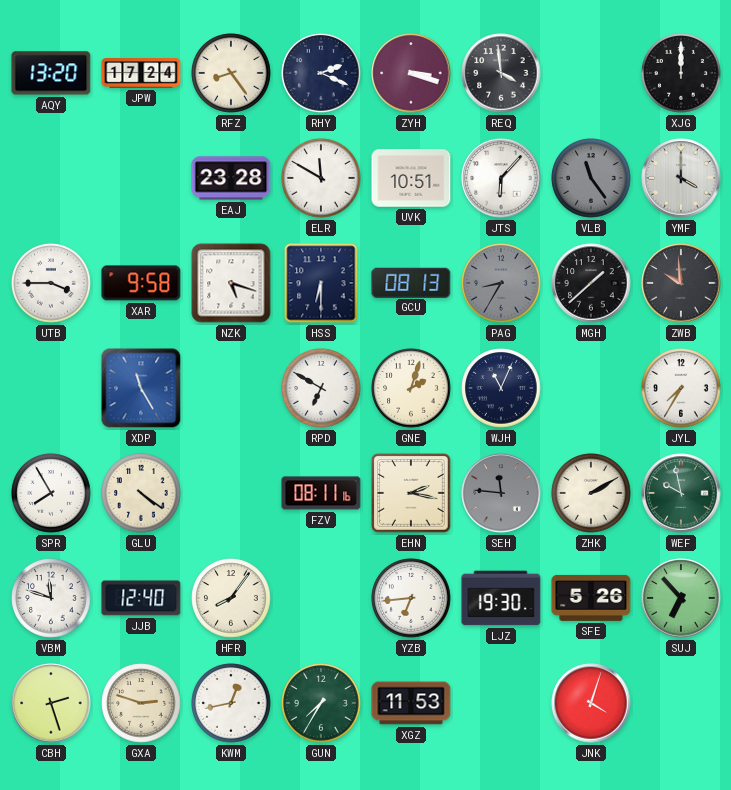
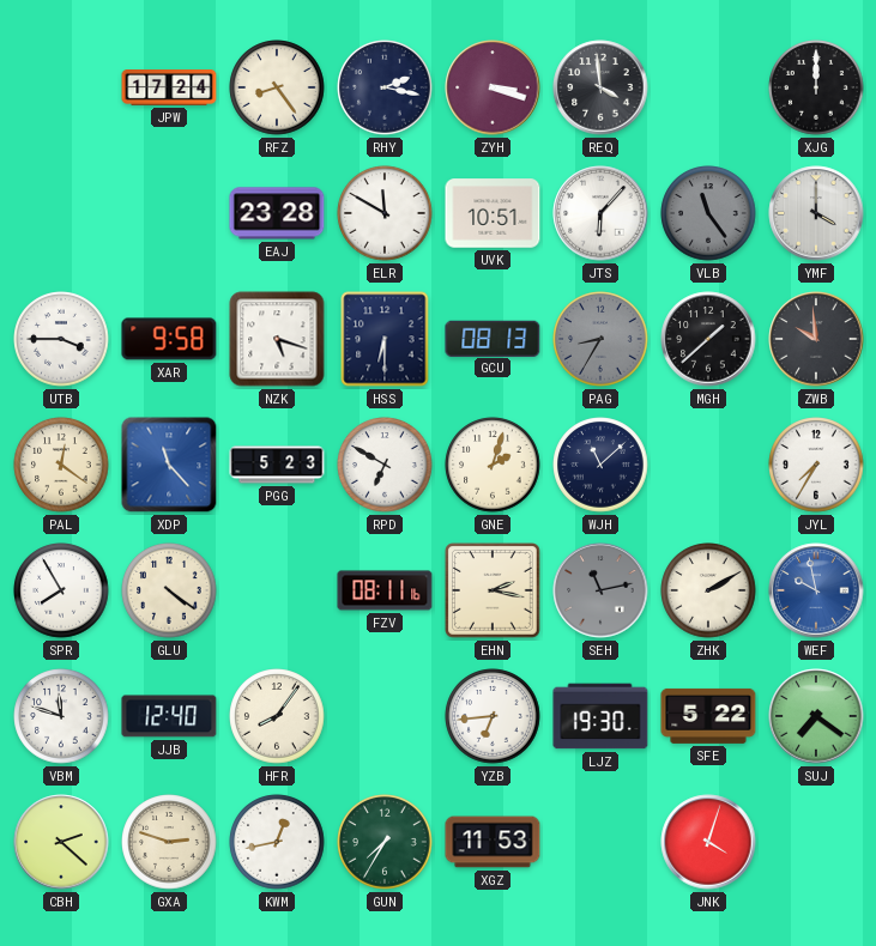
AQY: 13:20 -> none (51, 73)
RHY: 2:19 -> 2:17 (385, 87)
PAL: none -> 12:21 (61, 465)
XDP: 11:25 -> 11:23 (169, 465)
PGG: none -> 5:23 (277, 465)
WJH: 11:04 -> 11:08 (600, 465)
SEH: 11:46 -> 11:13 (600, 590)
WEF dial: green -> blue (816, 590)
SFE: 5:26 -> 5:22 (708, 716)
SUJ: 6:53 -> 7:21 (816, 716)
CBH: 2:27 -> 2:22 (61, 842)
